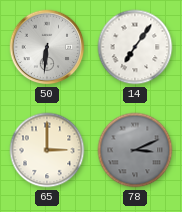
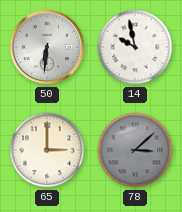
14: 7:06 -> 9:58 (135, 47)
78: 3:11 -> 3:08 (135, 150)
